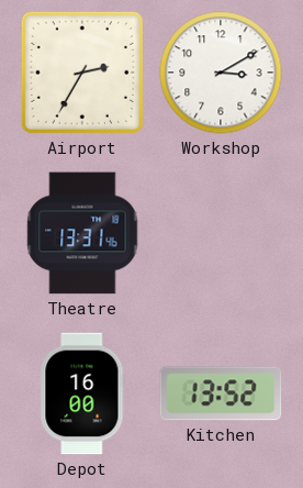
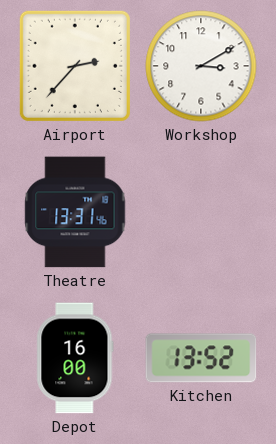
Airport: 2:35 -> 2:37 (75, 66)
